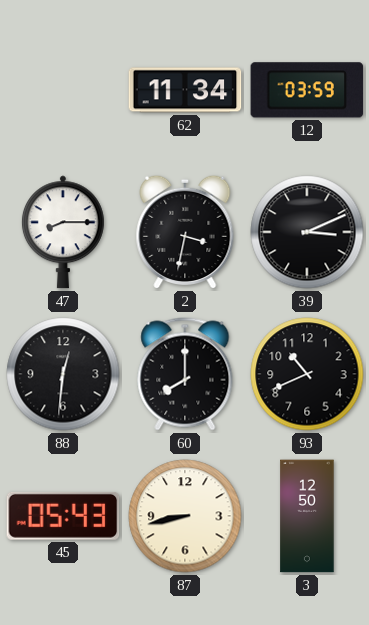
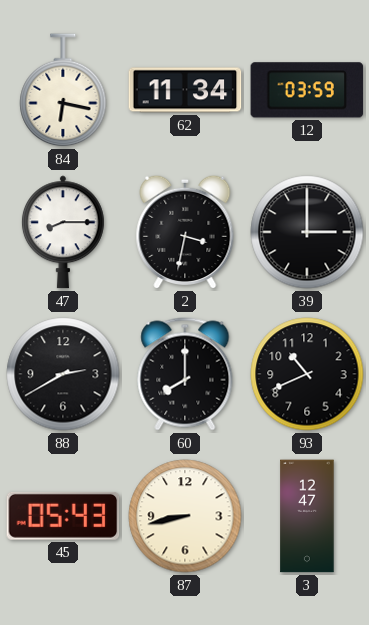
84: none -> 6:17 (63, 91)
39: 3:11 -> 3:00 (307, 232)
88: 12:31 -> 2:40 (63, 374)
3: 12:50 -> 12:47 (307, 516)
